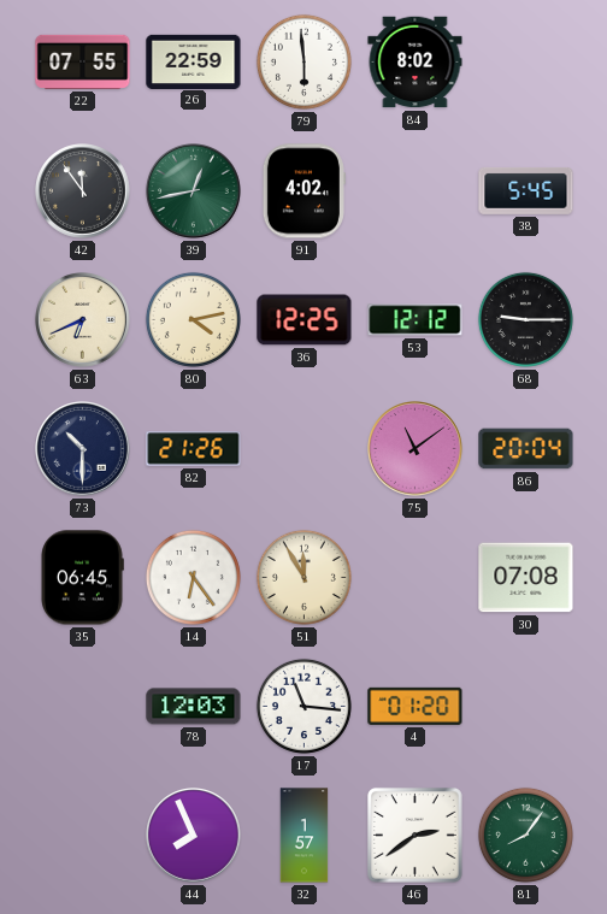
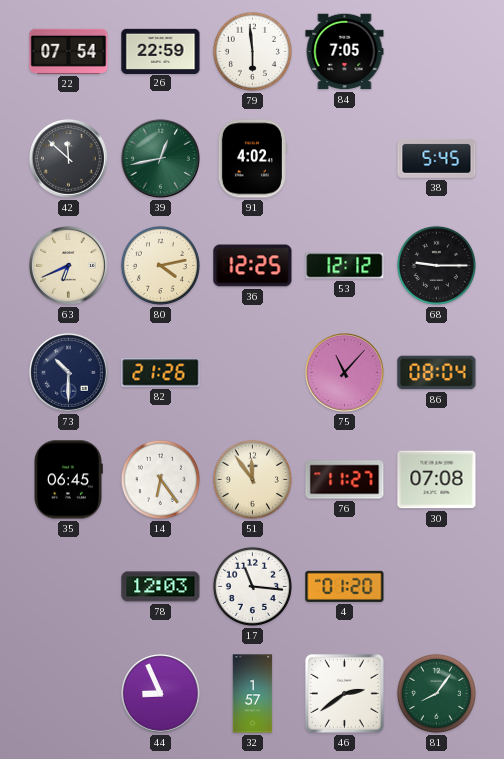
22: 07:55 -> 07:54 (69, 51)
84: 8:02 -> 7:05 (345, 52)
42: 11:54 -> 11:52 (69, 159)
75: 11:09 -> 11:07 (345, 373)
86: 20:04 -> 08:04 (437, 373)
51: 11:55 -> 11:54 (252, 479)
76: none -> 11:27 (345, 480)
44: 7:56 -> 8:56 (161, 694)
